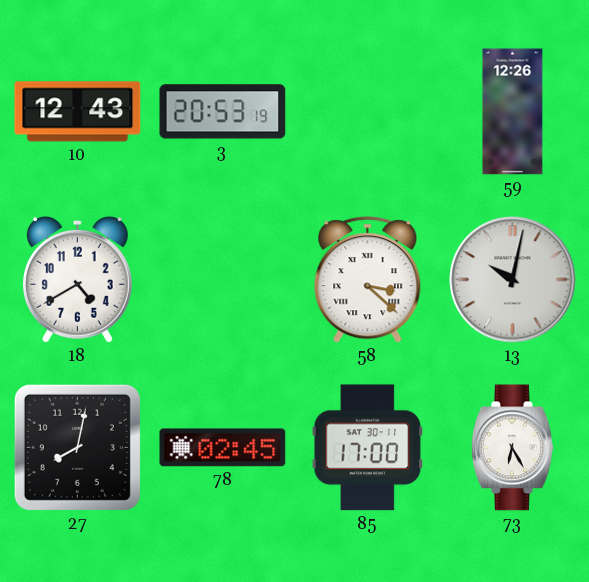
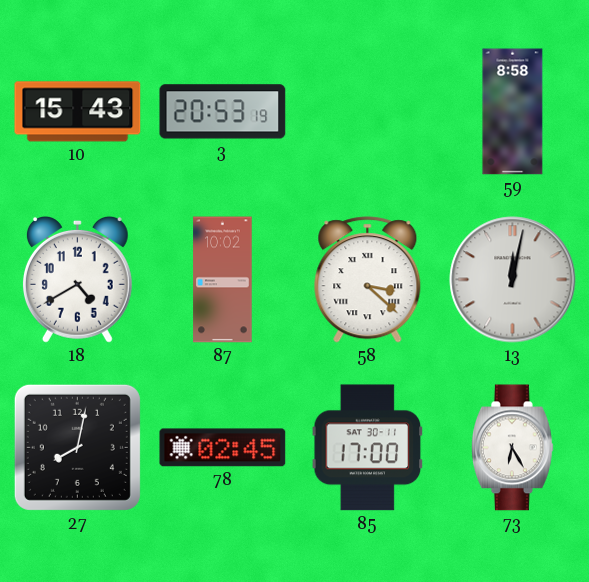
10: 12:43 -> 15:43 (78, 112)
59: 12:26 -> 8:58 (513, 112)
87: none -> 10:02 (223, 280)
13: 10:02 -> 12:02 (513, 280)
